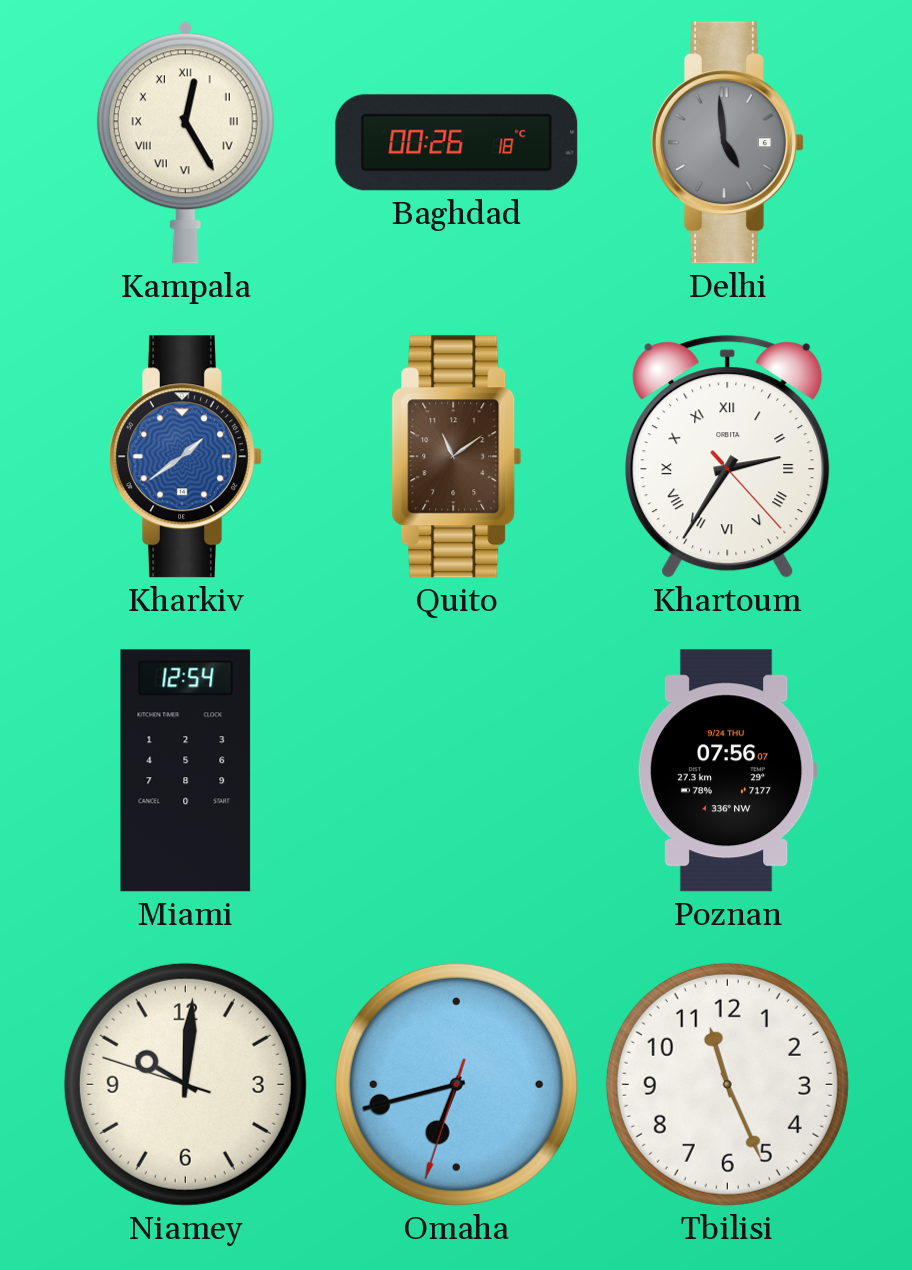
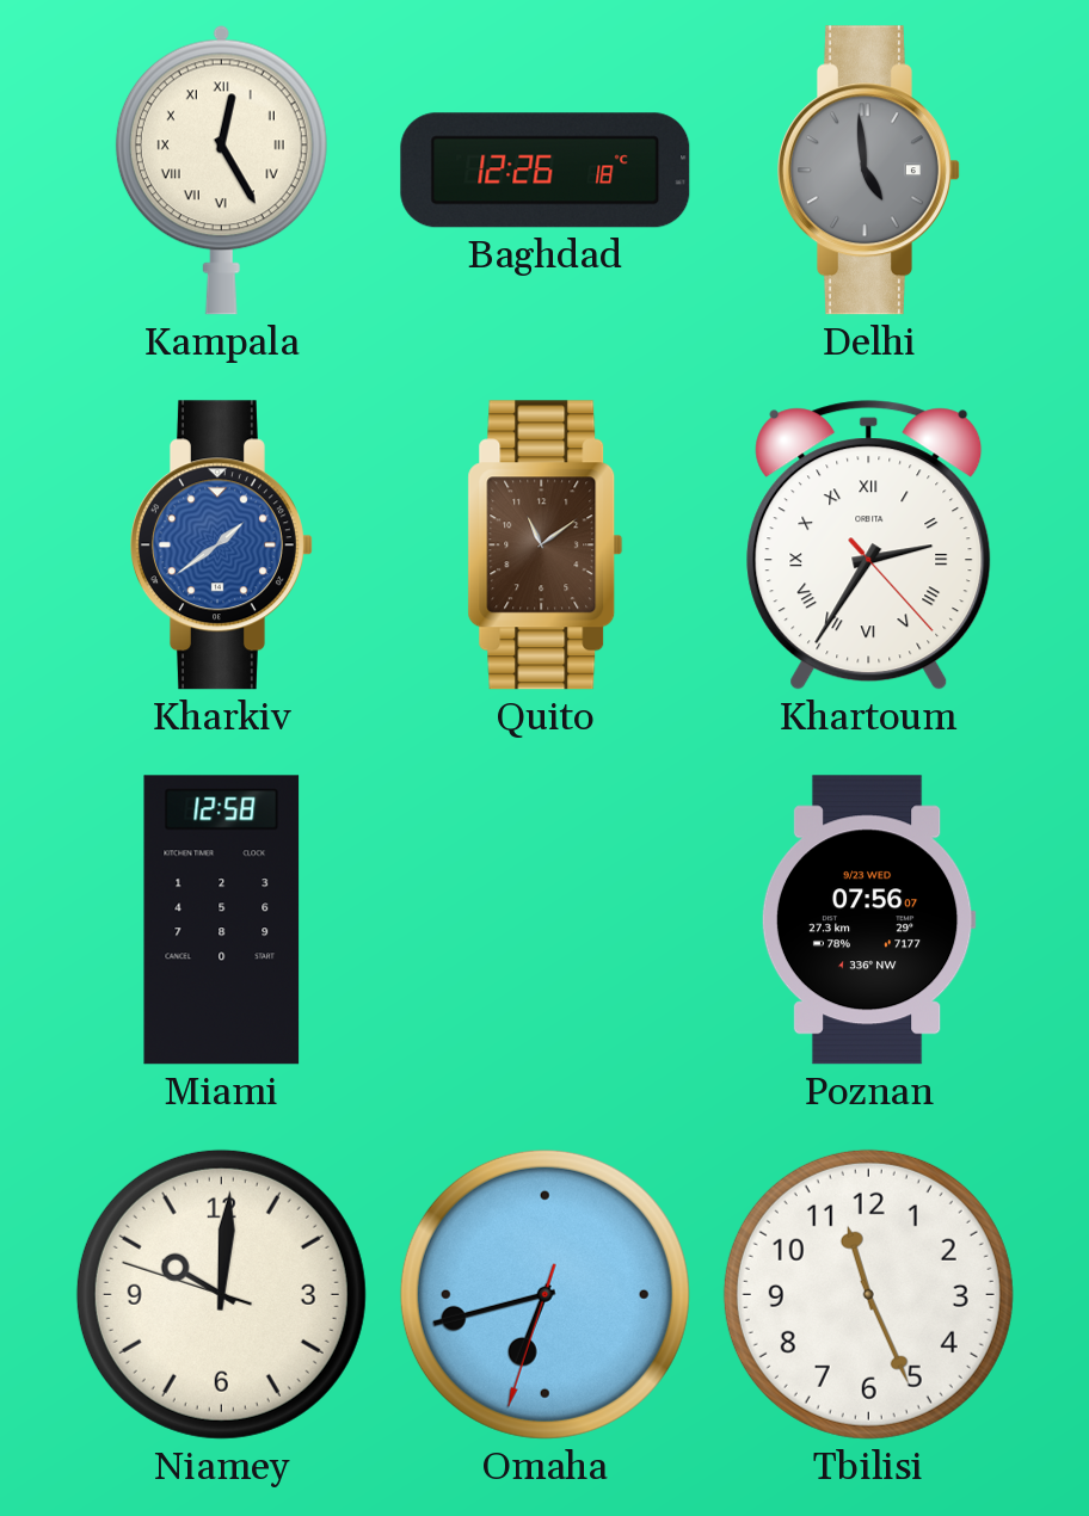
Baghdad: 00:26 -> 12:26 (546, 171)
Miami: 12:54 -> 12:58 (222, 920)
Poznan date: 9/24 THU -> 9/23 WED (868, 920)
